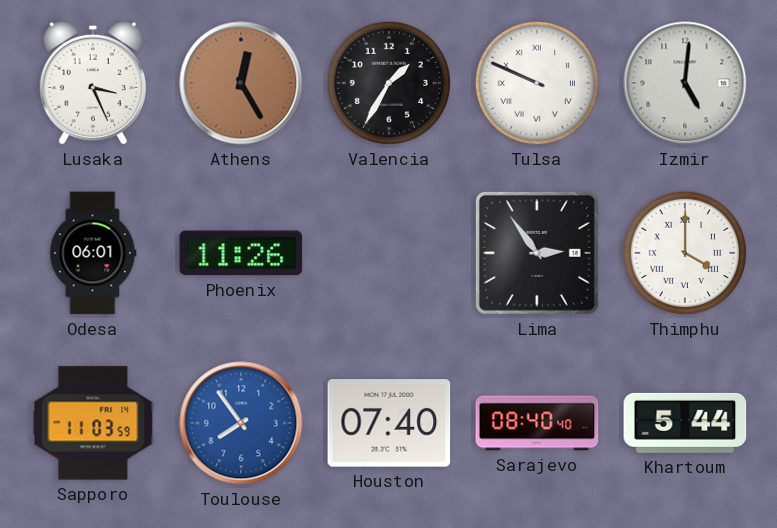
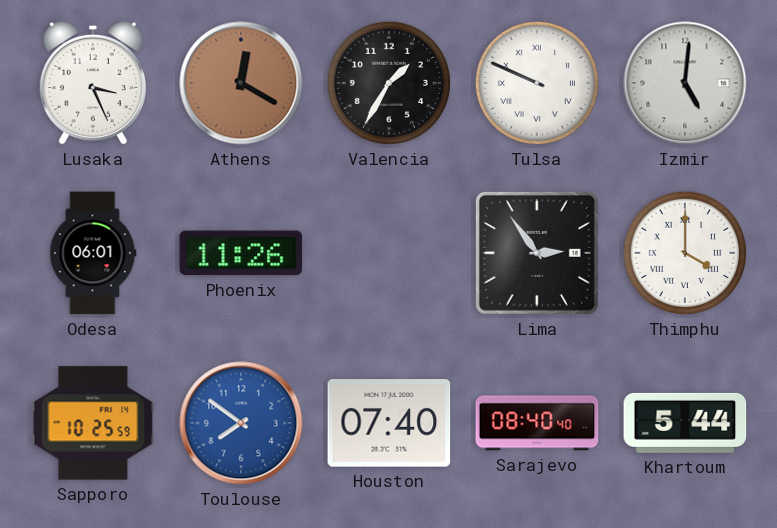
Athens: 12:25 -> 12:20 (241, 83)
Sapporo: 11:03 -> 10:25 (93, 423)
Toulouse: 7:54 -> 7:51 (241, 423)
